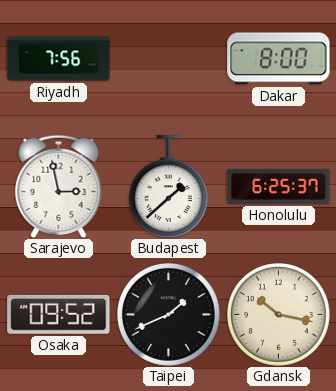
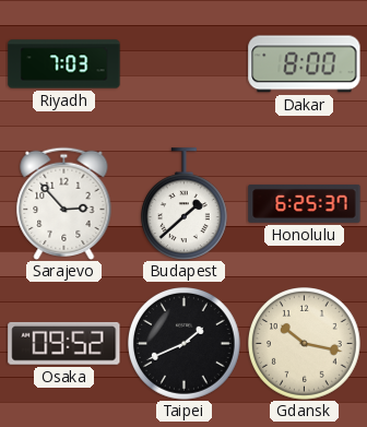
Riyadh: 7:56 -> 7:03 (64, 64)
Sarajevo: 2:58 -> 2:53 (64, 203)
